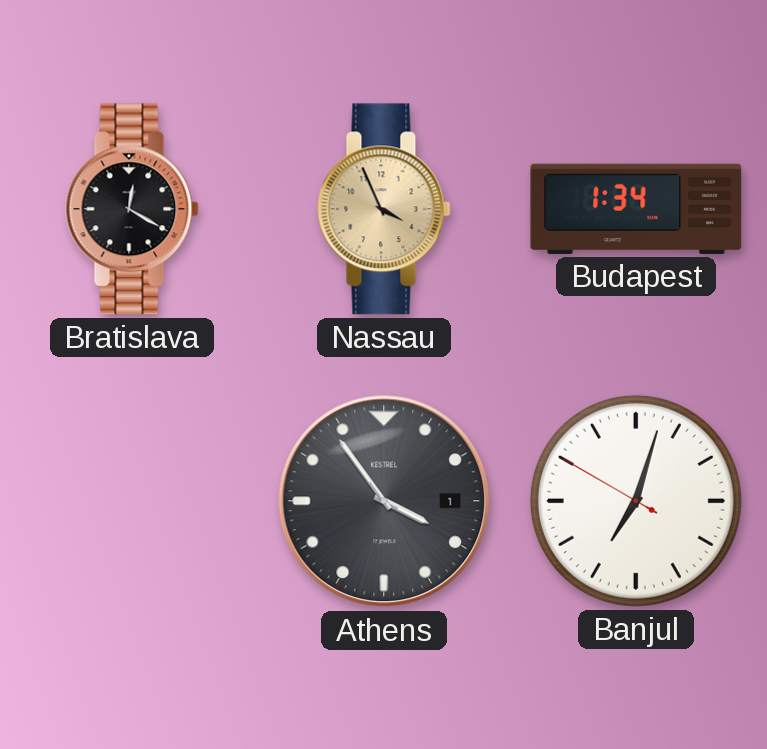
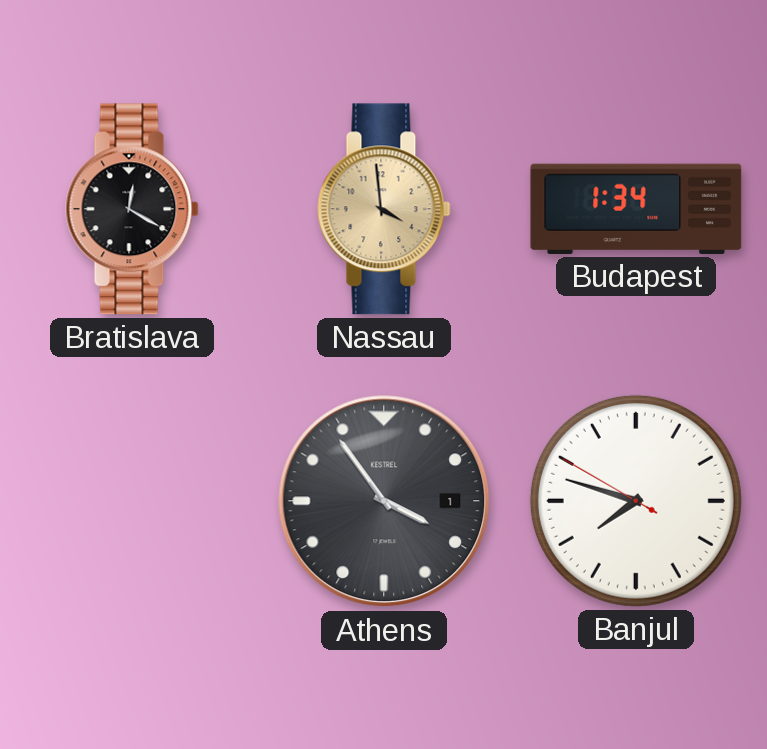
Nassau: 3:56 -> 3:59 (384, 209)
Banjul: 7:02 -> 7:47 (636, 501)
